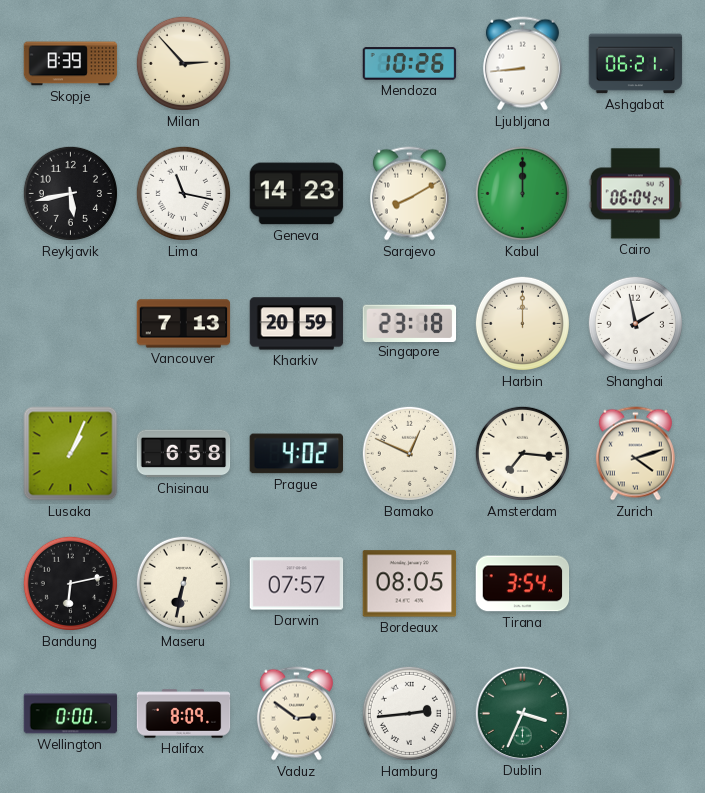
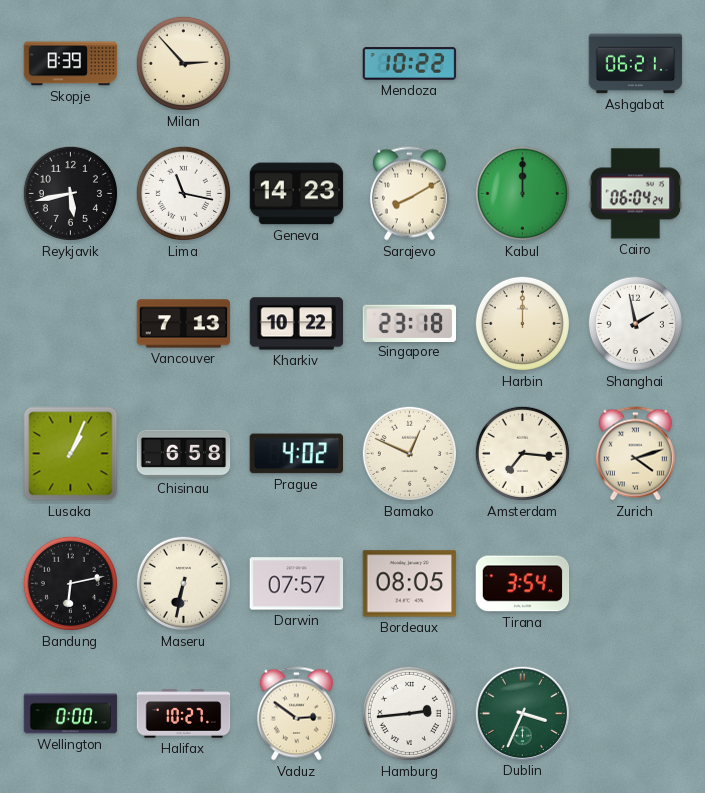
Mendoza: 10:26 -> 10:22 (410, 64)
Ljubljana: 8:44 -> none (522, 64)
Kharkiv: 20:59 -> 10:22 (297, 324)
Halifax: 8:09 -> 10:27 (184, 714)
